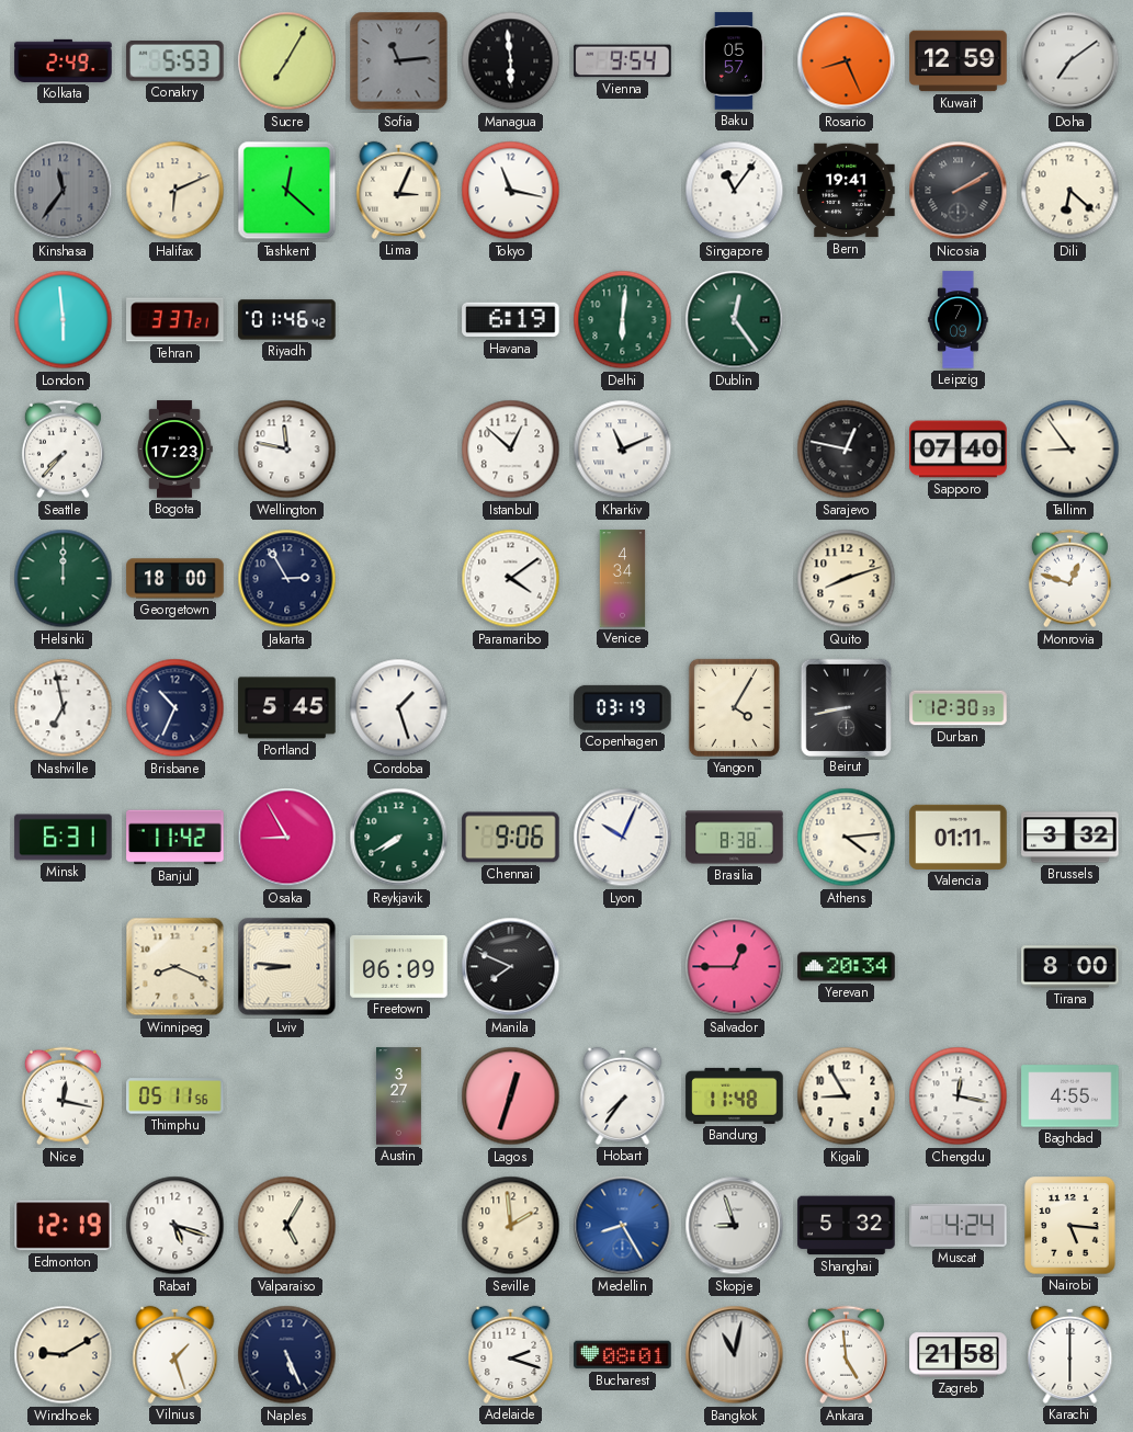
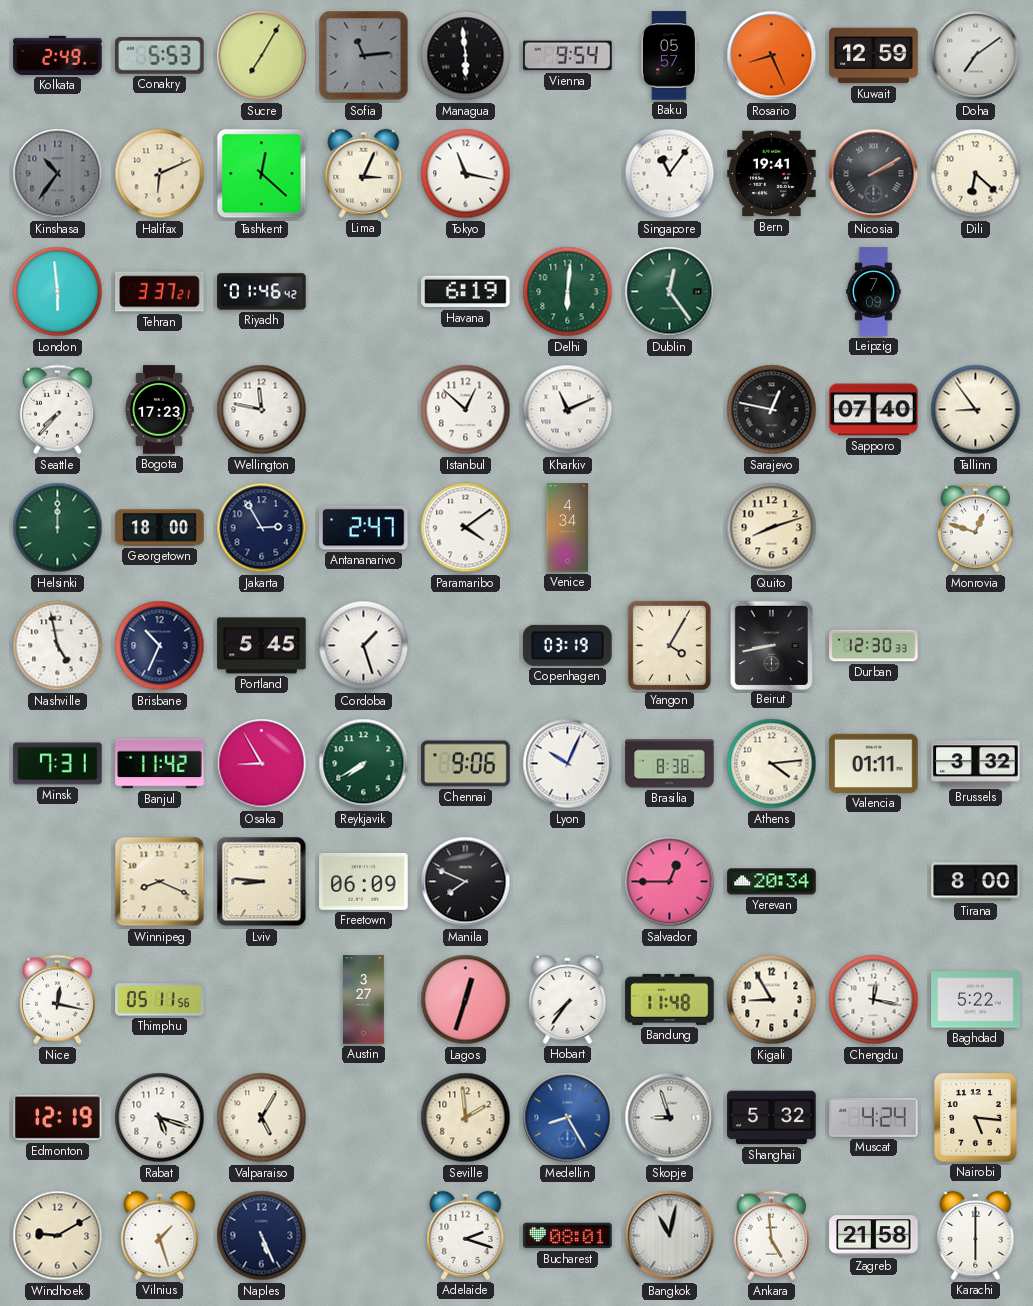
Kinshasa: 11:36 -> 10:36 (58, 174)
Antananarivo: none -> 2:47 (364, 528)
Nashville: 6:58 -> 4:58 (58, 646)
Minsk: 6:31 -> 7:31 (58, 764)
Baghdad: 4:55 -> 5:22 (976, 1000)
